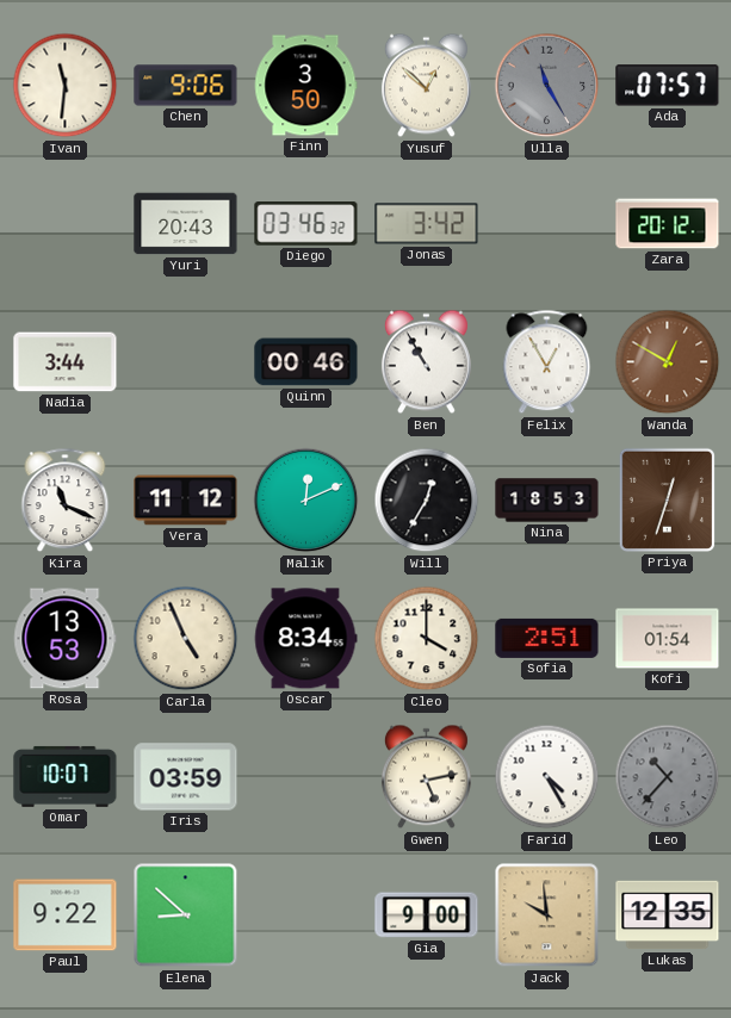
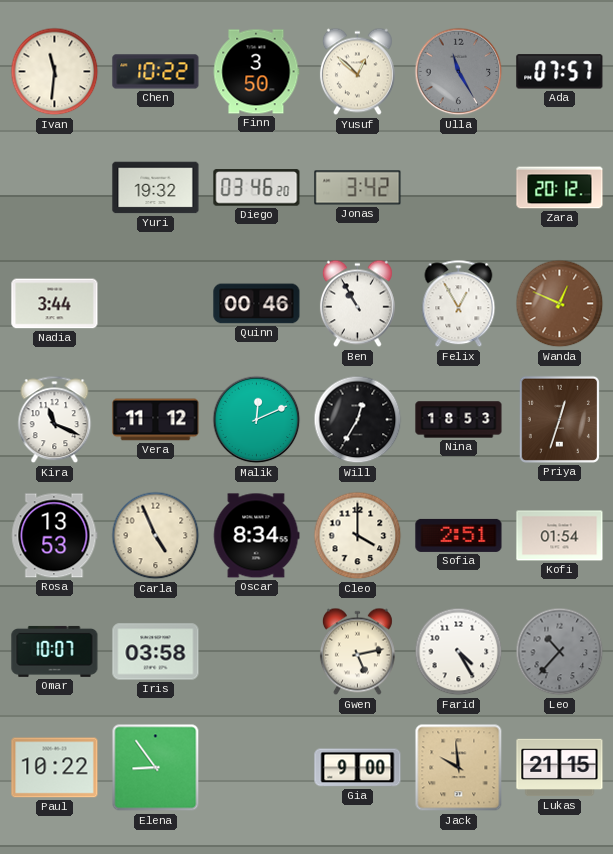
Chen: 9:06 -> 10:22 (156, 72)
Yuri: 20:43 -> 19:32 (156, 188)
Diego: 03:46:32 -> 03:46:20 (257, 188)
Wanda: 12:50 -> 12:49 (560, 304)
Iris: 03:59 -> 03:58 (156, 652)
Paul: 9:22 -> 10:22 (55, 768)
Elena: 8:52 -> 8:54 (156, 768)
Lukas: 12:35 -> 21:15 (560, 768)
